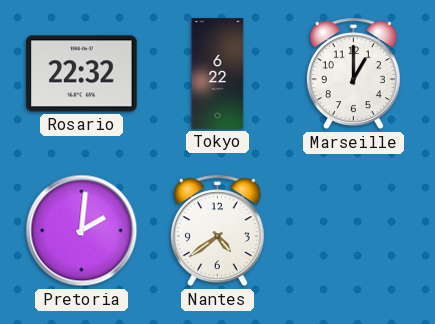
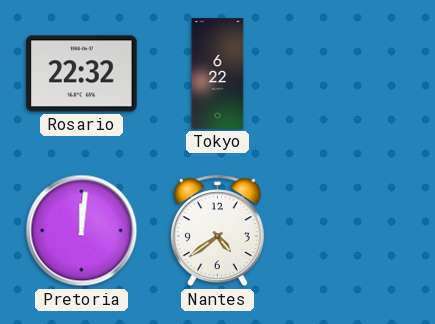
Marseille: 1:00 -> none (353, 74)
Pretoria: 2:01 -> 12:01 (82, 231)
